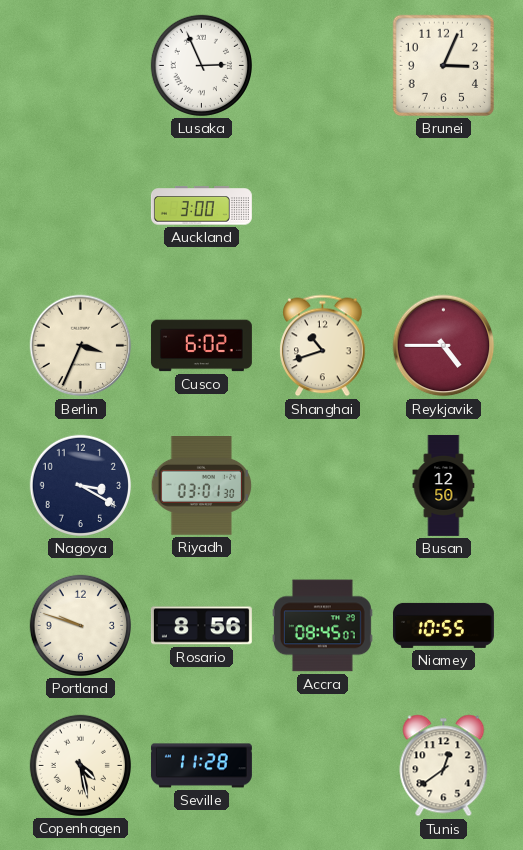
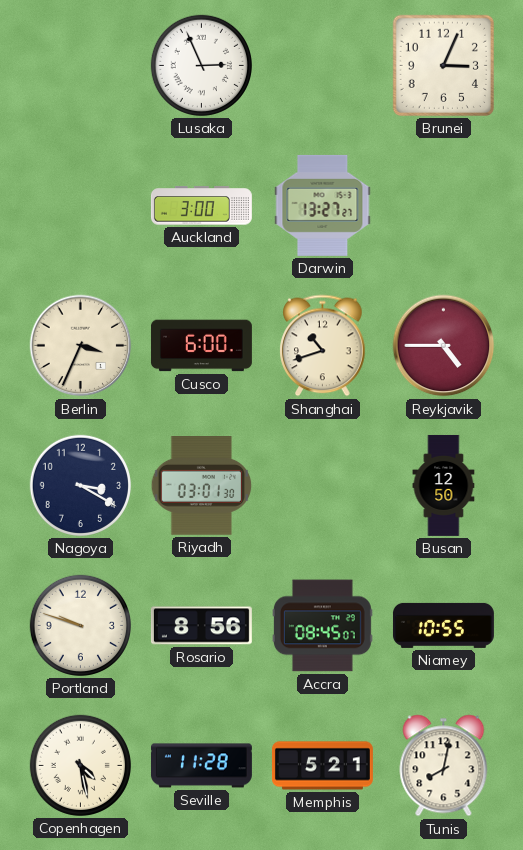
Darwin: none -> 13:27 (323, 205)
Cusco: 6:02 -> 6:00 (201, 346)
Memphis: none -> 5:21 (322, 766)
Tunis: 12:39 -> 8:02 (444, 766)
